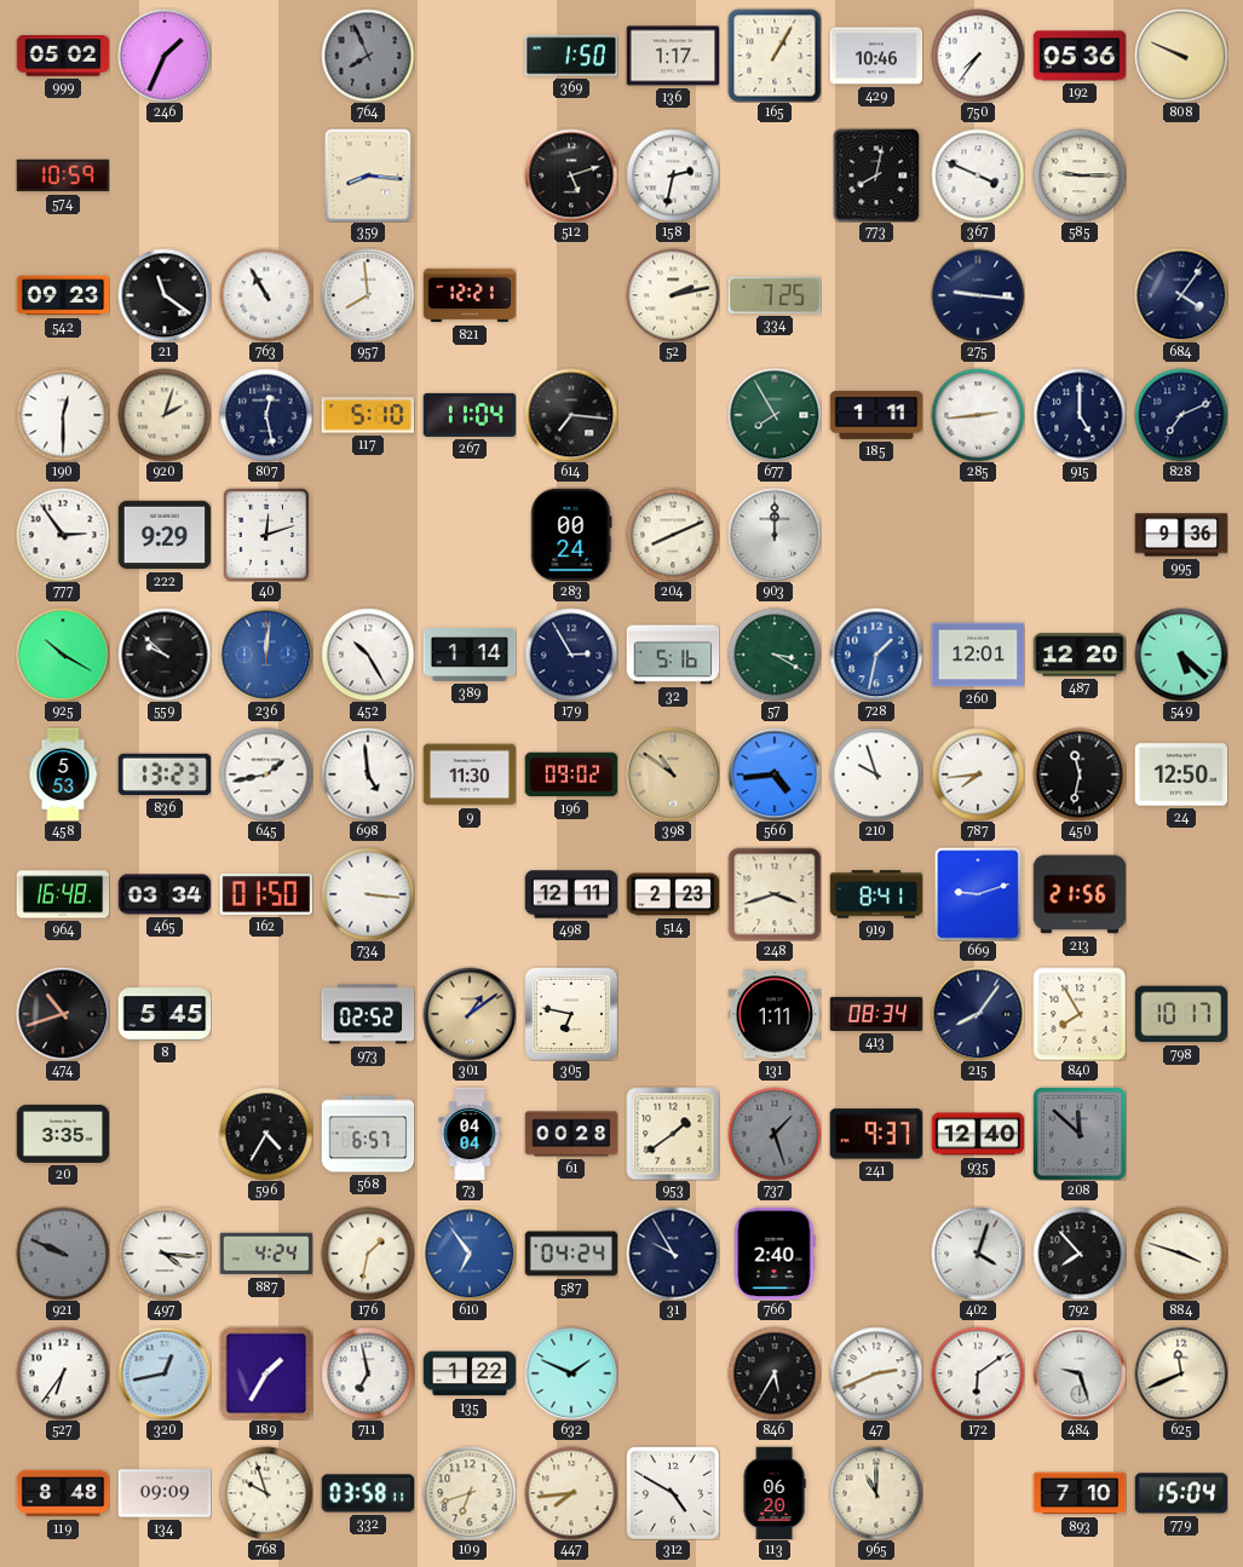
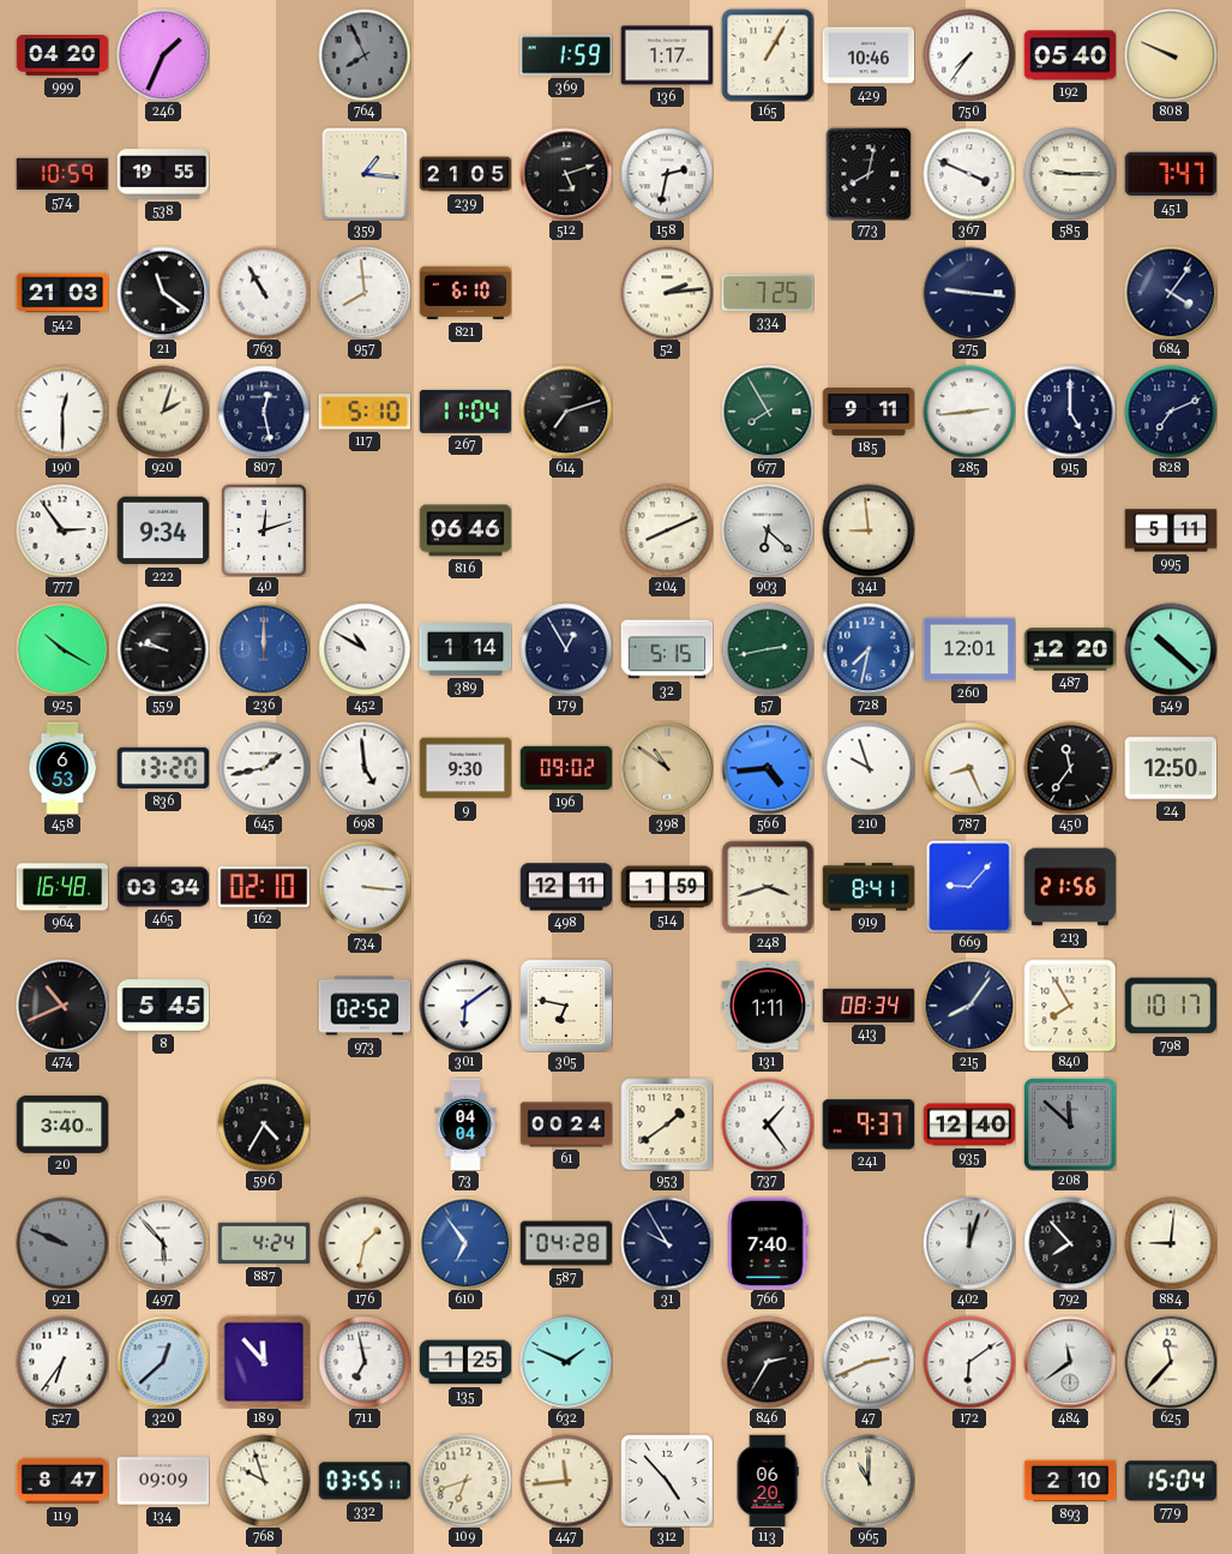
999: 05:02 -> 04:20 (62, 55)
369: 1:50 -> 1:59 (566, 55)
192: 05:36 -> 05:40 (1070, 55)
538: none -> 19:55 (163, 174)
359: 8:16 -> 1:16 (365, 174)
239: none -> 21:05 (465, 174)
451: none -> 7:47 (1171, 174)
542: 09:23 -> 21:03 (62, 293)
821: 12:21 -> 6:10 (465, 293)
52: 2:13 -> 2:14 (667, 293)
614: 7:16 -> 7:12 (566, 412)
185: 1:11 -> 9:11 (869, 413)
222: 9:29 -> 9:34 (163, 530)
816: none -> 06:46 (465, 530)
283: 00:24 -> none (571, 535)
903: 12:00 -> 6:22 (768, 530)
341: none -> 8:59 (869, 530)
995: 9:36 -> 5:11 (1171, 530)
559: 9:52 -> 9:47 (163, 649)
236: 12:01 -> 12:00 (264, 649)
452: 10:25 -> 10:50 (365, 649)
179: 2:55 -> 12:55 (566, 649)
32: 5:16 -> 5:15 (667, 649)
57: 3:20 -> 2:43 (768, 649)
728: 1:32 -> 7:32 (869, 649)
549: 5:22 -> 10:22 (1171, 649)
458: 5:53 -> 6:53 (62, 768)
836: 13:23 -> 13:20 (163, 768)
9: 11:30 -> 9:30 (465, 768)
787: 7:44 -> 8:26 (969, 768)
450: 11:32 -> 11:36 (1070, 768)
162: 01:50 -> 02:10 (264, 887)
514: 2:23 -> 1:59 (667, 887)
669: 9:12 -> 9:07 (969, 887)
474: 10:42 -> 10:41 (62, 1006)
301: 1:09 -> 6:09 (465, 1006)
301 dial: champagne -> white (465, 1006)
20: 3:35 -> 3:40 (62, 1124)
568: 6:57 -> none (368, 1134)
61: 00:28 -> 00:24 (566, 1124)
737: 1:27 -> 1:24 (768, 1124)
737 dial: grey -> white (768, 1124)
497: 4:16 -> 5:53 (163, 1243)
587: 04:24 -> 04:28 (566, 1243)
766: 2:40 -> 7:40 (768, 1243)
402: 4:03 -> 12:03 (969, 1243)
884: 3:48 -> 9:01 (1171, 1243)
320: 12:43 -> 12:38 (163, 1362)
189: 1:35 -> 11:53 (264, 1362)
135: 1:22 -> 1:25 (465, 1362)
846: 5:35 -> 2:35 (768, 1362)
484: 9:27 -> 11:39 (1070, 1362)
625: 11:41 -> 11:37 (1171, 1362)
119: 8:48 -> 8:47 (62, 1481)
332: 03:58 -> 03:55 (365, 1481)
447: 7:44 -> 11:44 (566, 1481)
312: 4:50 -> 4:53 (667, 1481)
893: 7:10 -> 2:10 (1070, 1481)
